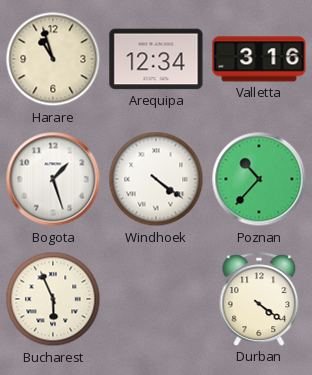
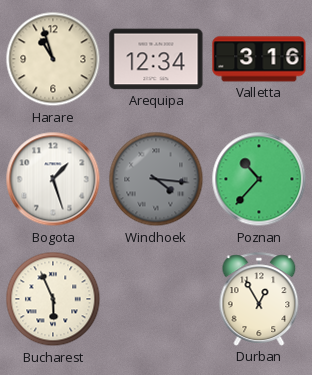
Windhoek: 4:21 -> 4:16 (156, 179)
Windhoek dial: white -> grey (156, 179)
Durban: 4:21 -> 12:55 (259, 299)
